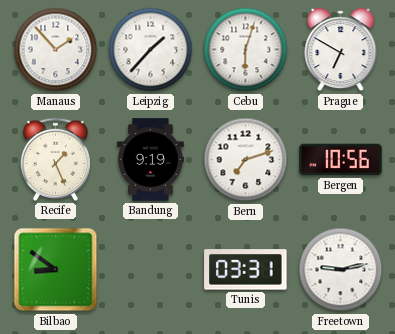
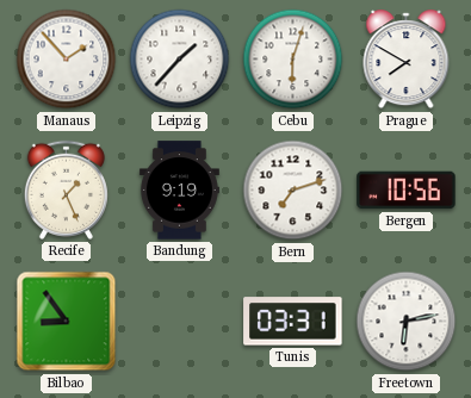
Prague: 6:50 -> 7:50 (407, 60)
Bilbao: 8:51 -> 8:54 (67, 322)
Freetown: 9:13 -> 6:13 (407, 322)
